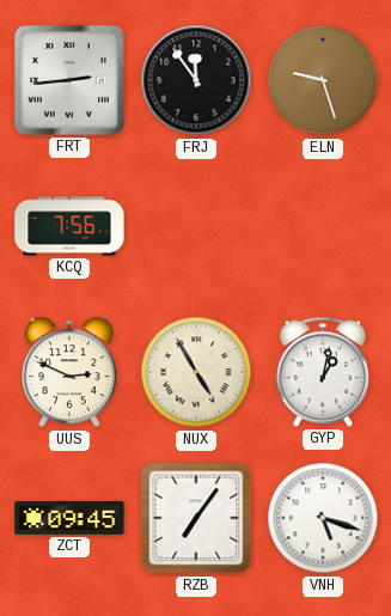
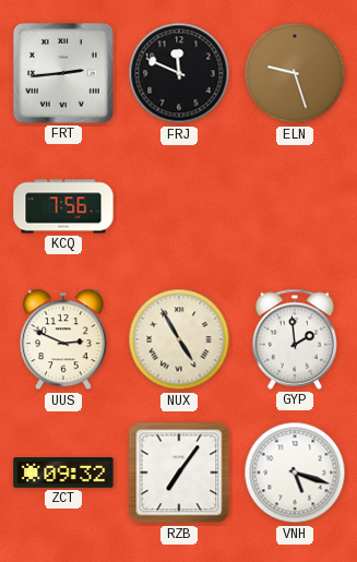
FRJ: 11:54 -> 11:49 (179, 73)
GYP: 1:02 -> 1:59 (295, 339)
ZCT: 09:45 -> 09:32 (63, 474)
